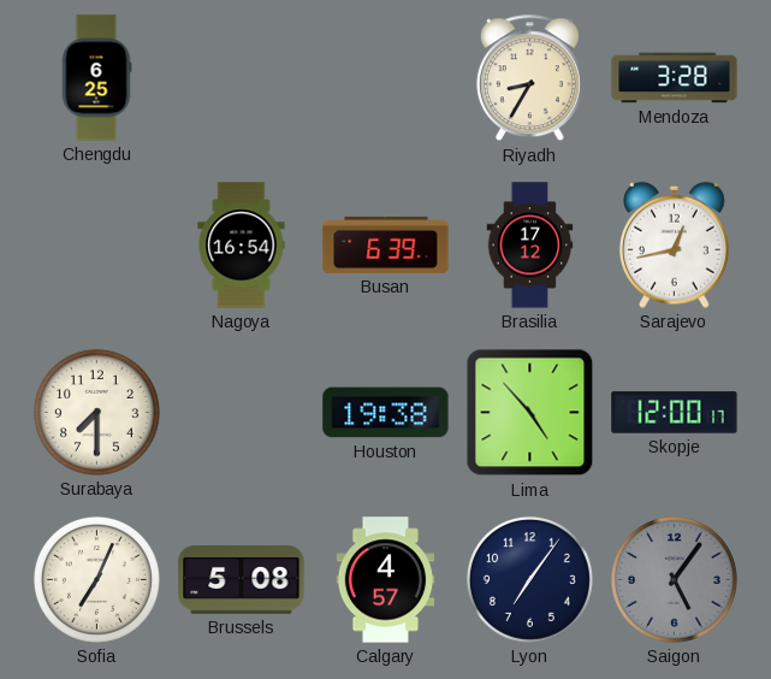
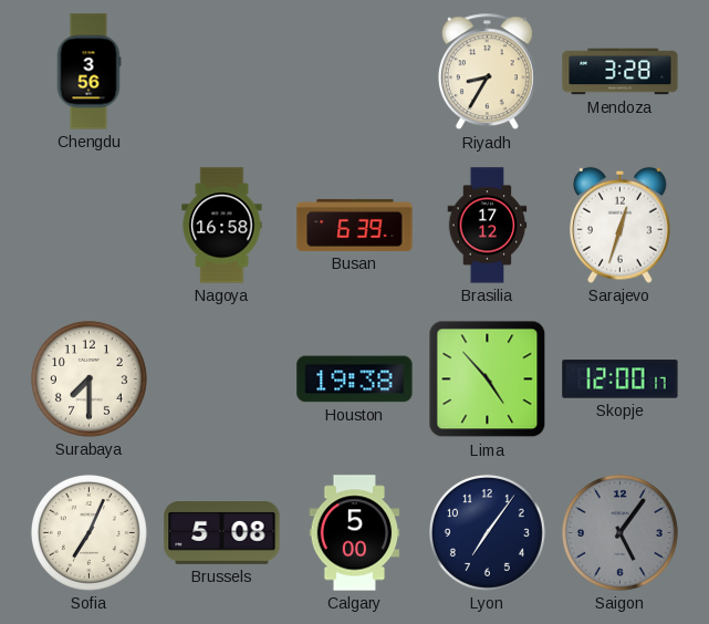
Chengdu: 6:25 -> 3:56 (88, 72)
Nagoya: 16:54 -> 16:58 (222, 226)
Sarajevo: 12:43 -> 12:33 (619, 225)
Calgary: 4:57 -> 5:00 (355, 533)
